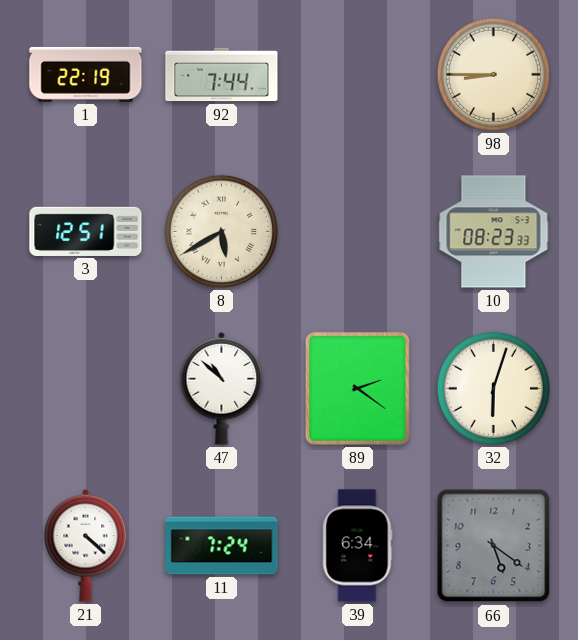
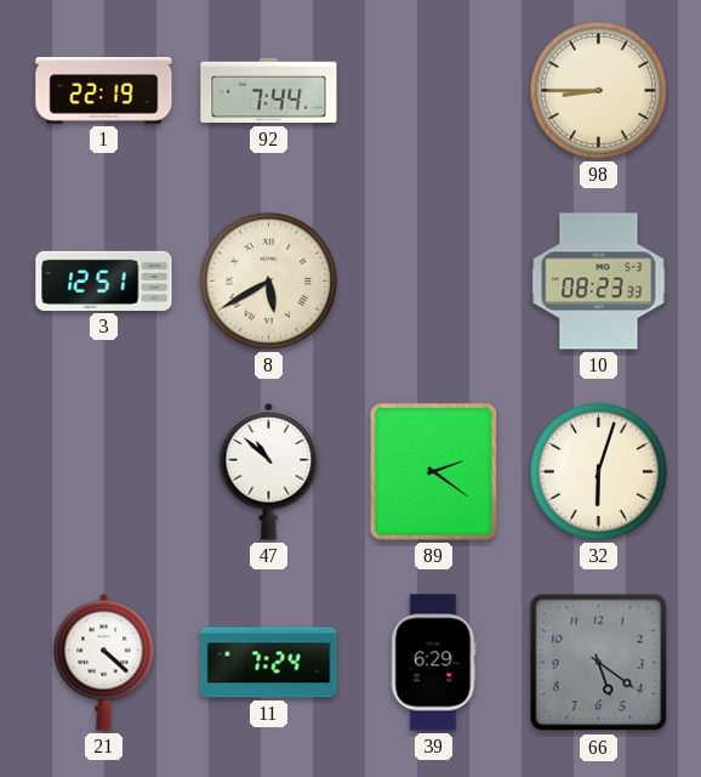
39: 6:34 -> 6:29 (434, 663)
